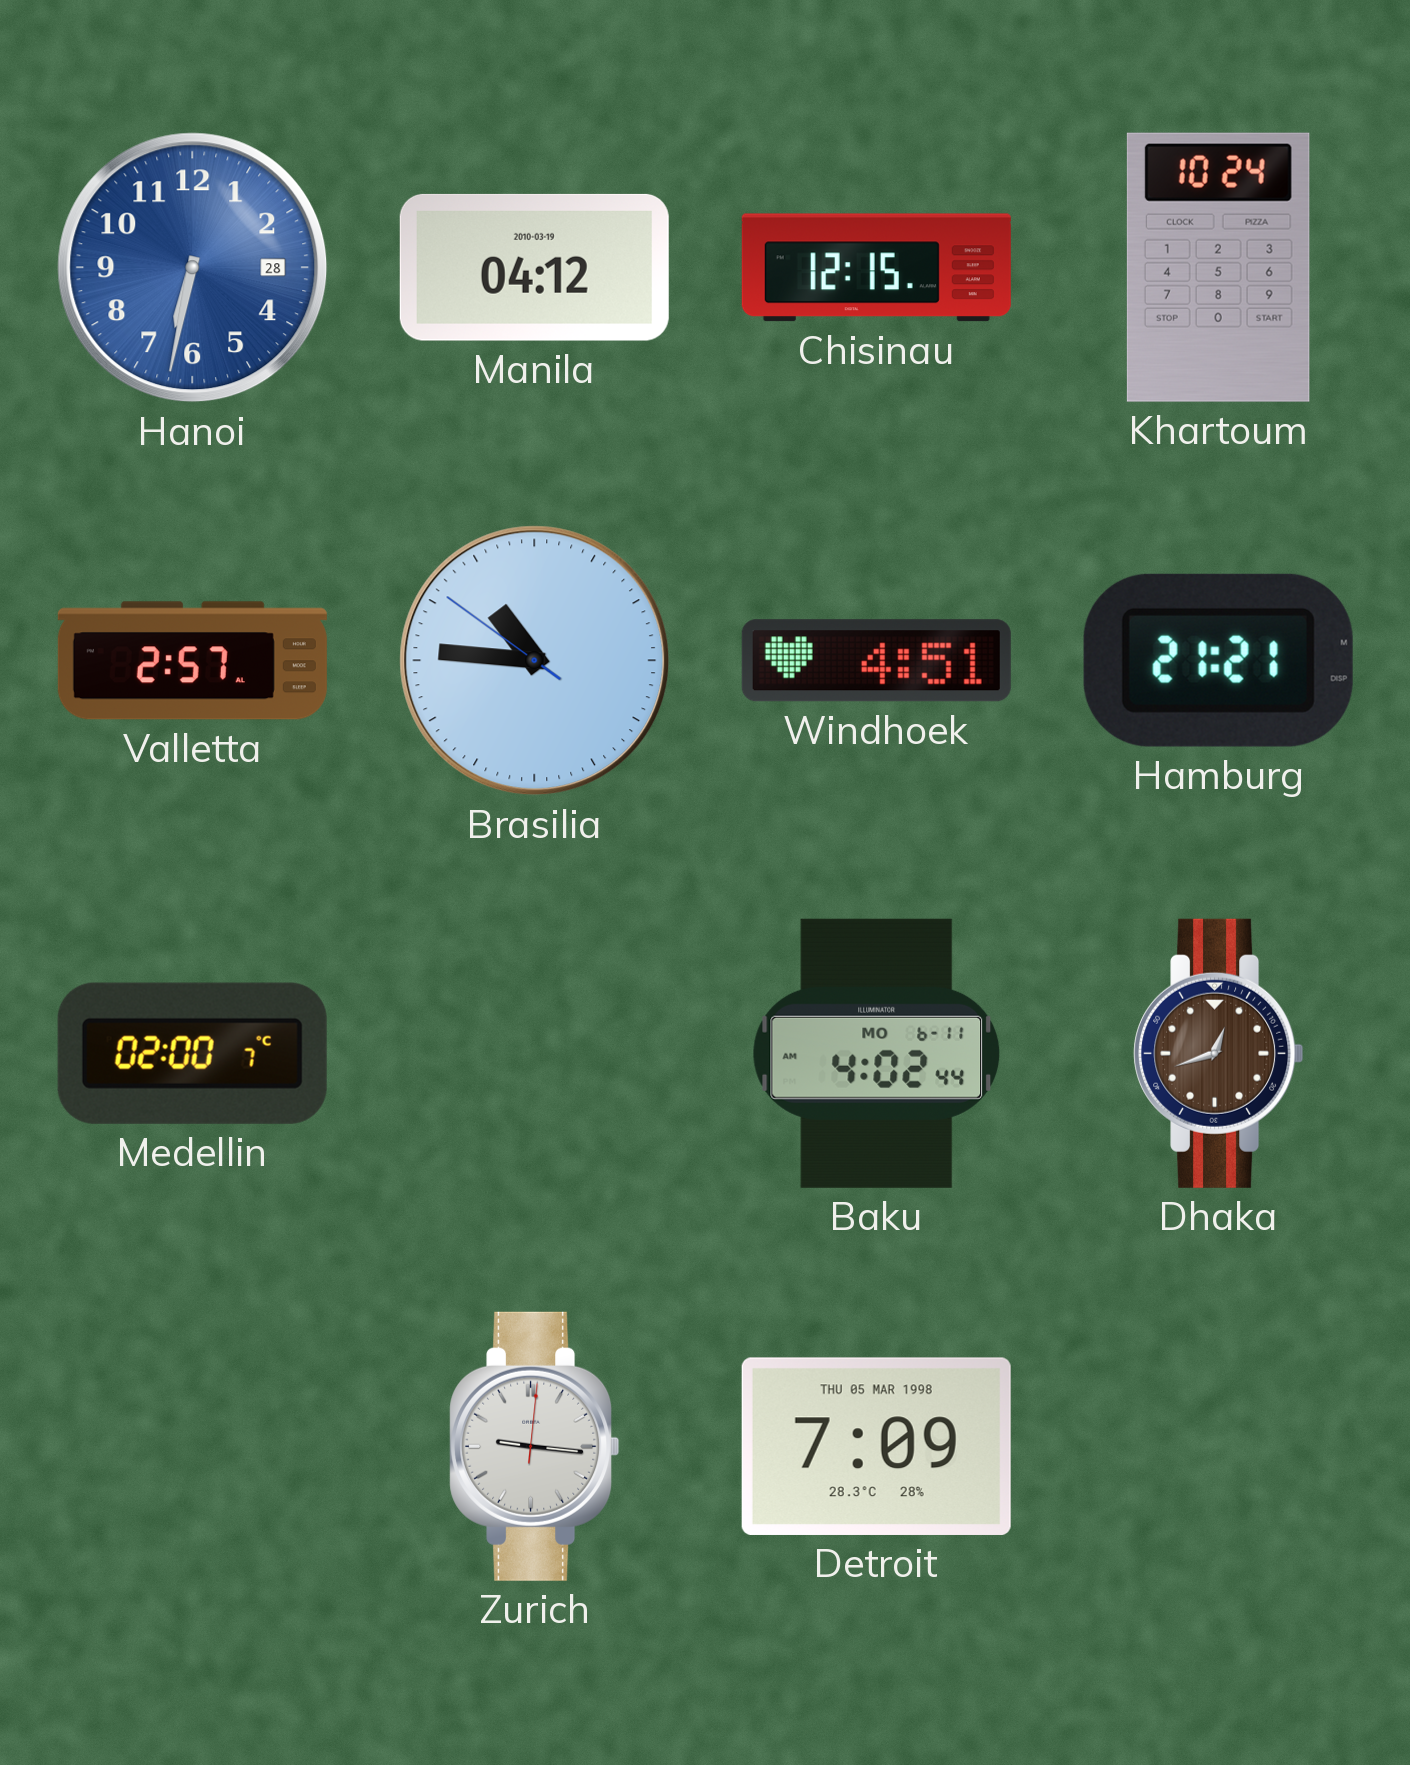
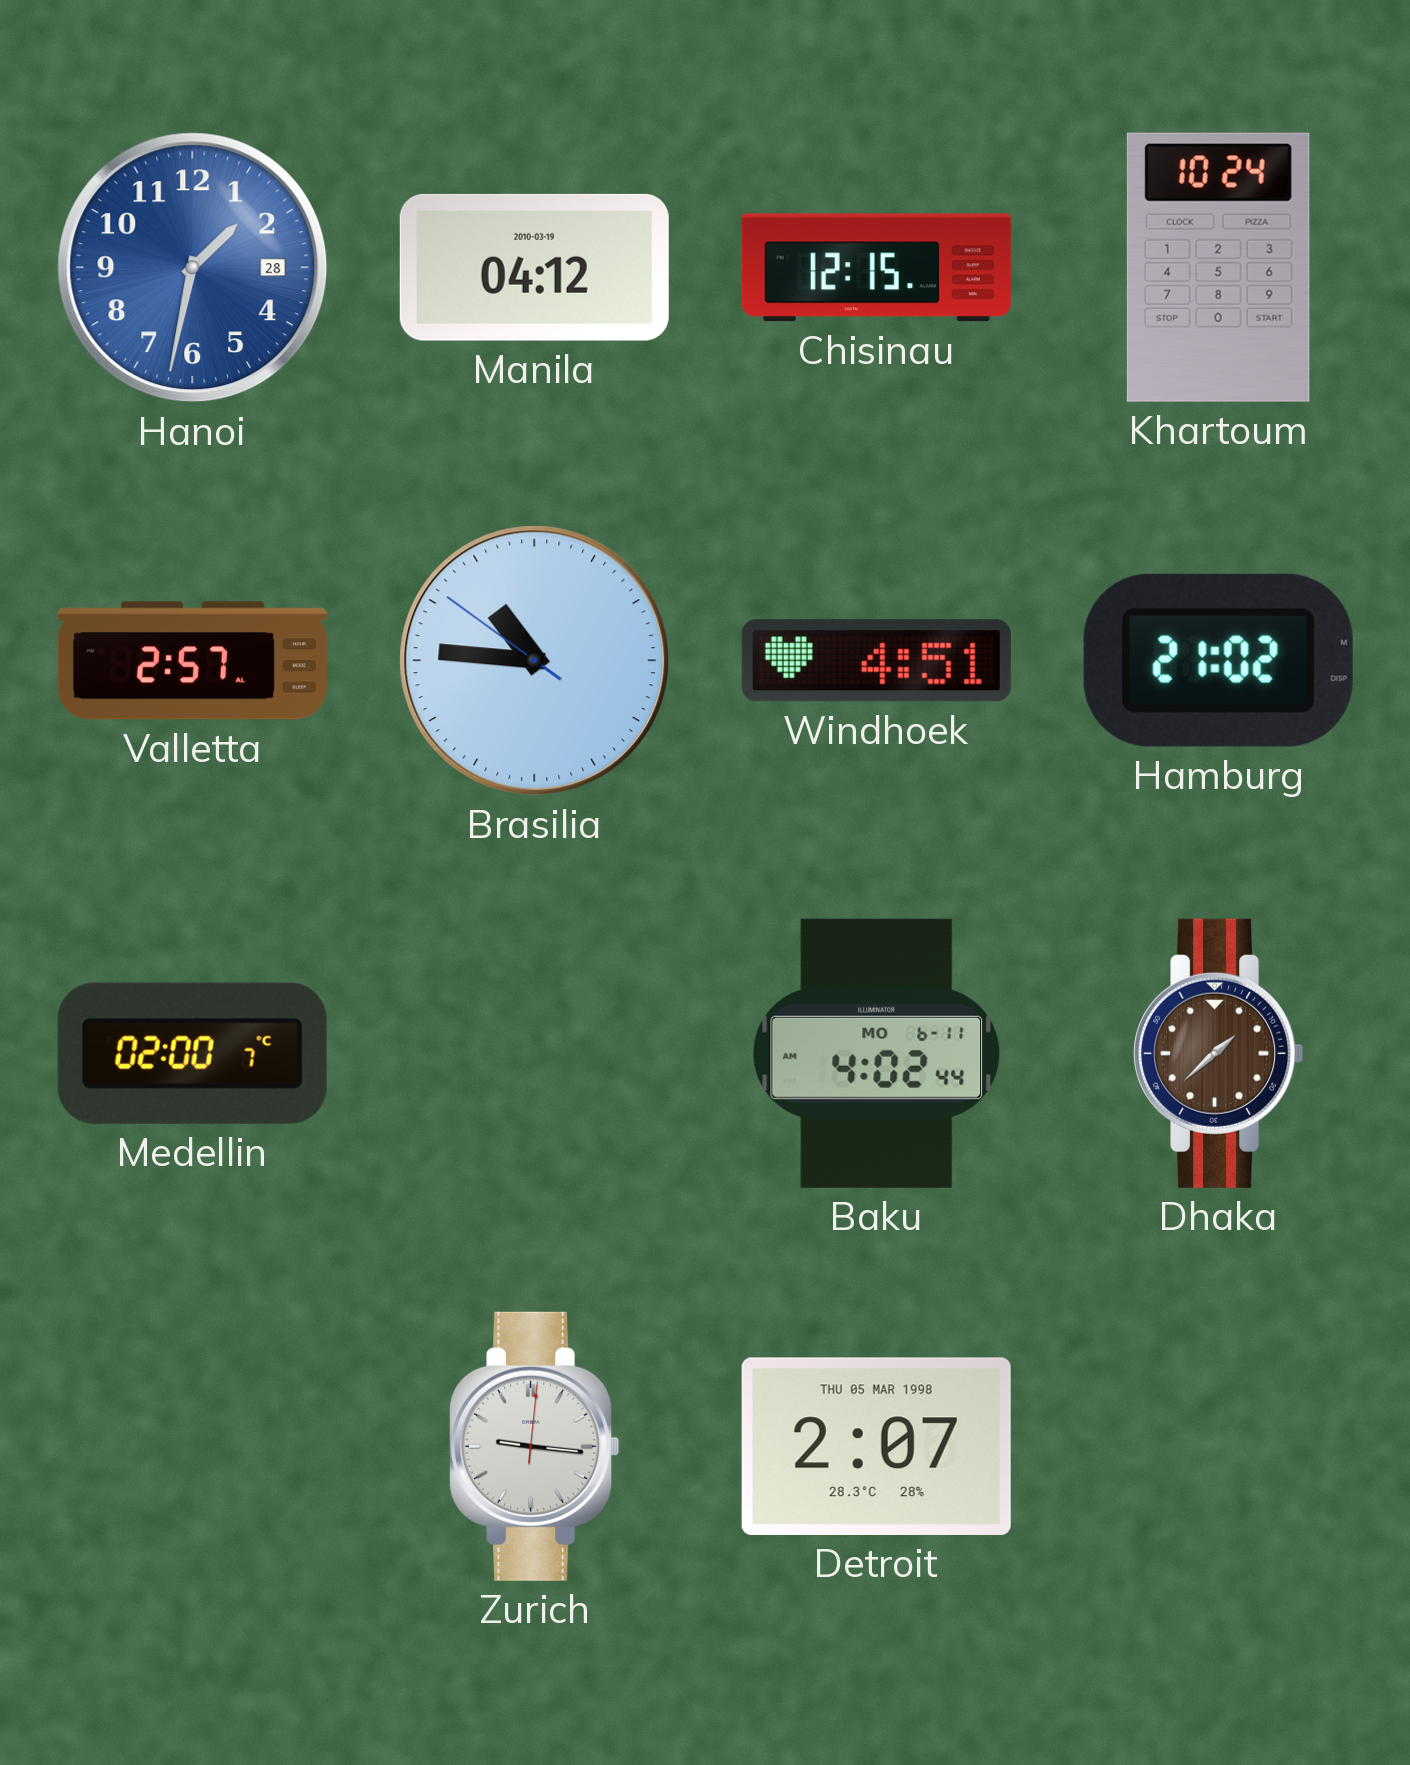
Hanoi: 6:32 -> 1:32 (193, 268)
Hamburg: 21:21 -> 21:02 (1218, 660)
Dhaka: 12:42 -> 1:38 (1219, 1053)
Detroit: 7:09 -> 2:07 (876, 1446)
